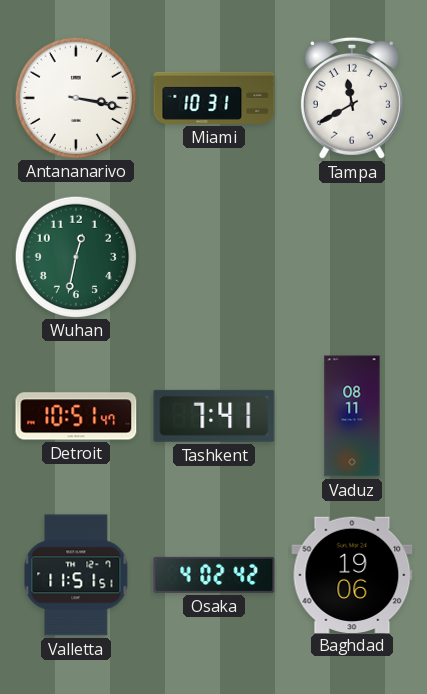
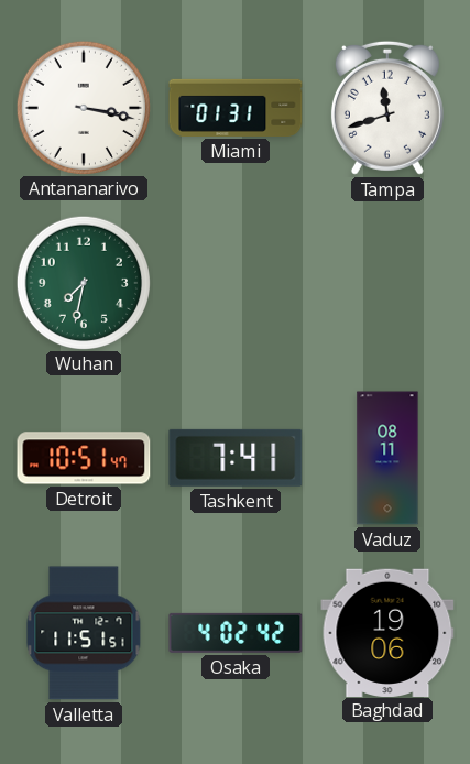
Miami: 10:31 -> 01:31 (236, 108)
Tampa: 11:40 -> 11:42 (387, 108)
Wuhan: 12:32 -> 7:32 (83, 282)
